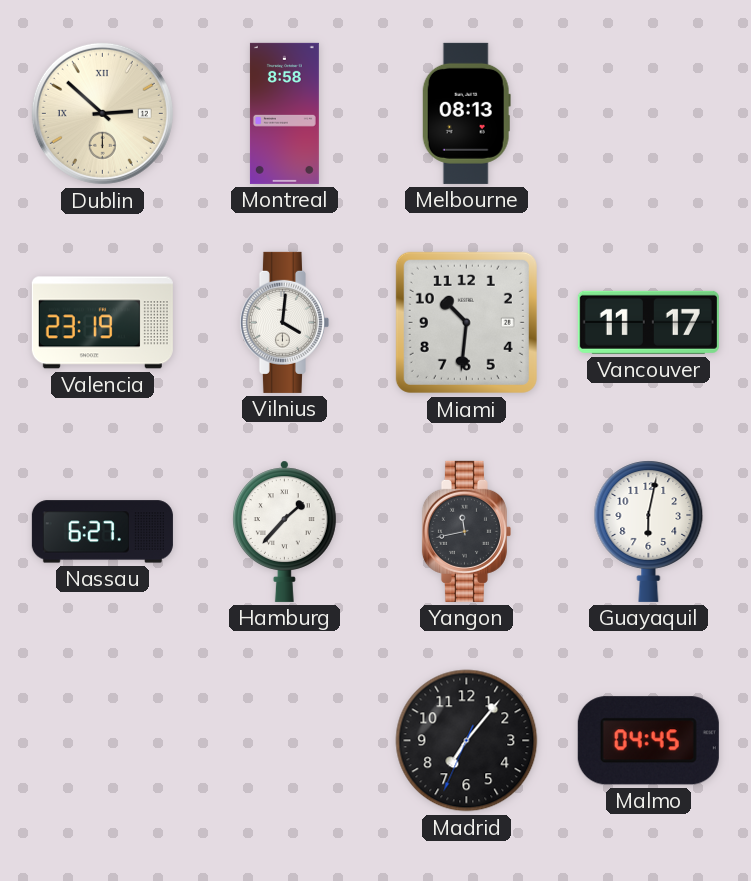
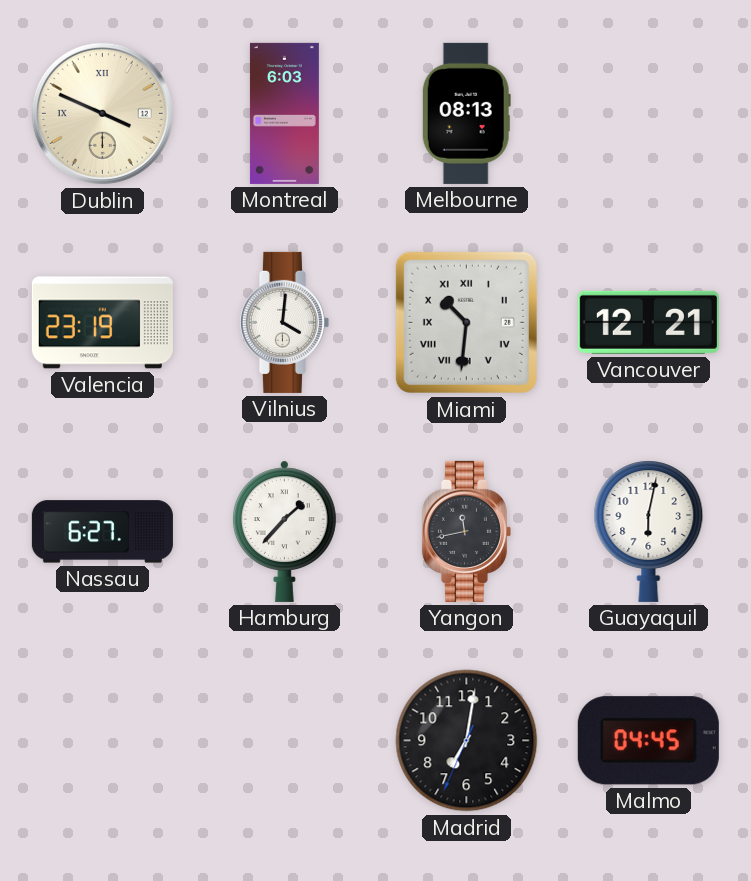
Dublin: 2:52 -> 3:49 (102, 113)
Montreal: 8:58 -> 6:03 (284, 113)
Miami numerals: Arabic -> Roman (466, 322)
Vancouver: 11:17 -> 12:21 (648, 322)
Madrid: 7:06 -> 7:01 (467, 741)
